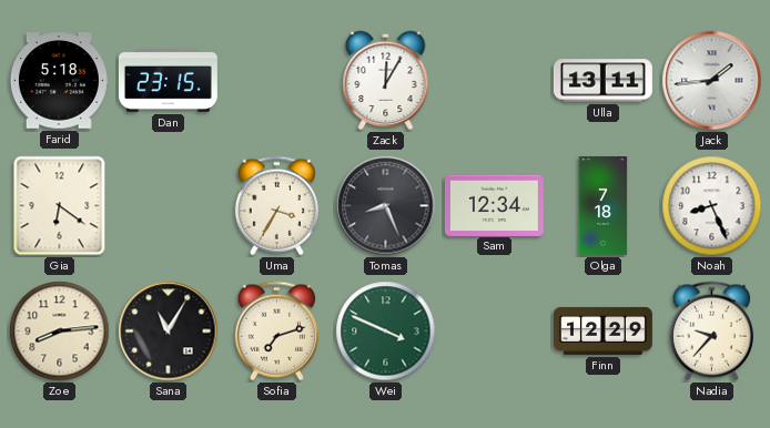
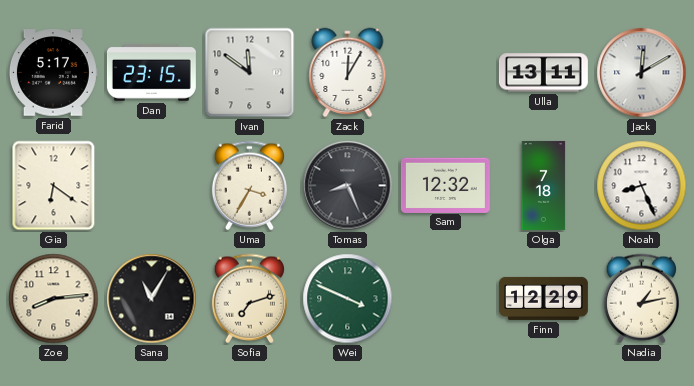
Farid: 5:18 -> 5:17 (53, 73)
Ivan: none -> 11:51 (250, 73)
Jack: 1:44 -> 12:10 (642, 73)
Sam: 12:34 -> 12:32 (445, 185)
Nadia: 9:37 -> 1:13 (641, 299)
